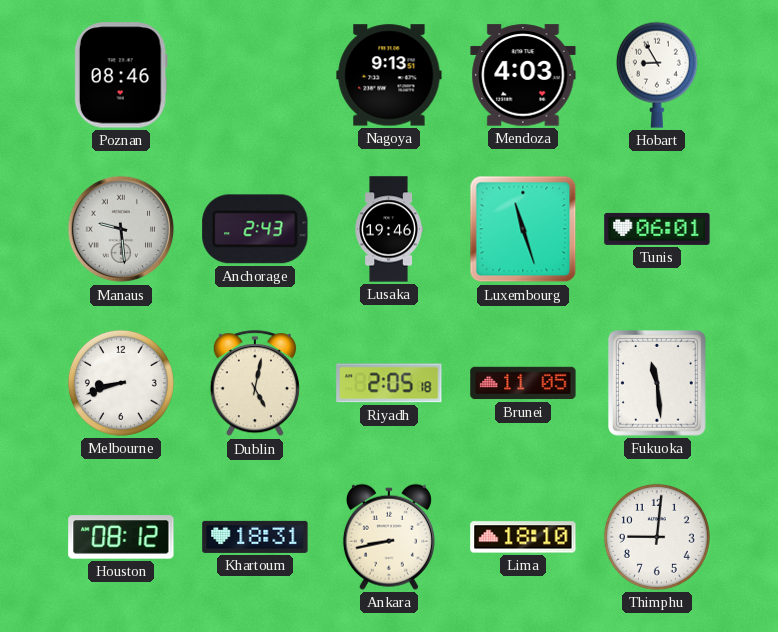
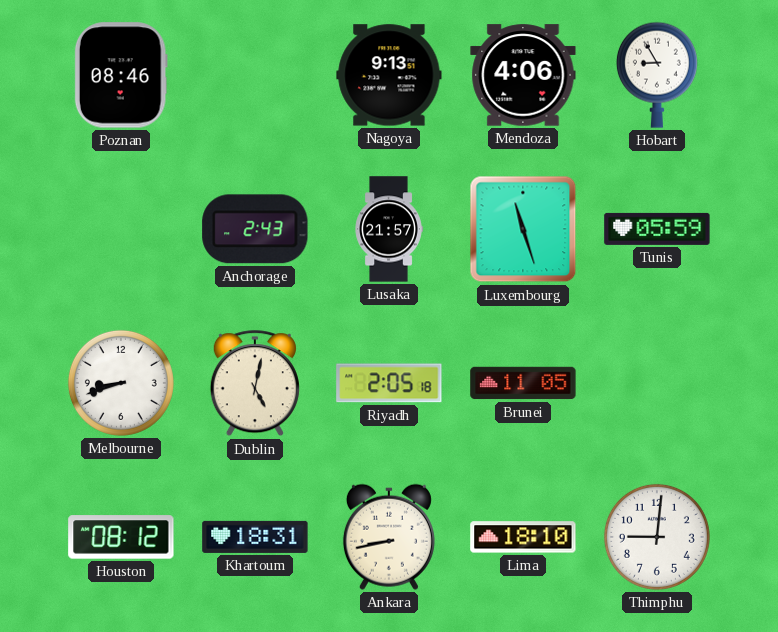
Mendoza: 4:03 -> 4:06 (523, 75)
Manaus: 9:29 -> none (121, 229)
Lusaka: 19:46 -> 21:57 (389, 229)
Tunis: 06:01 -> 05:59 (657, 229)
Fukuoka: 11:29 -> none (657, 384)
